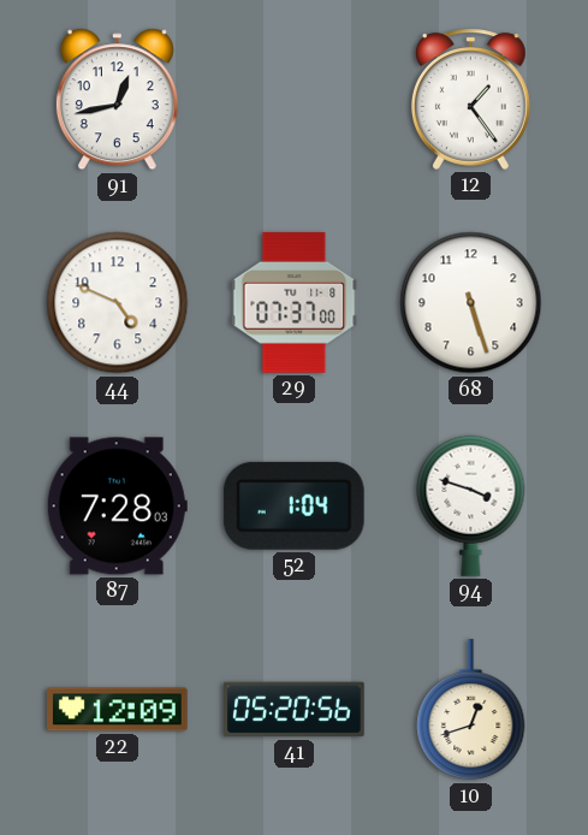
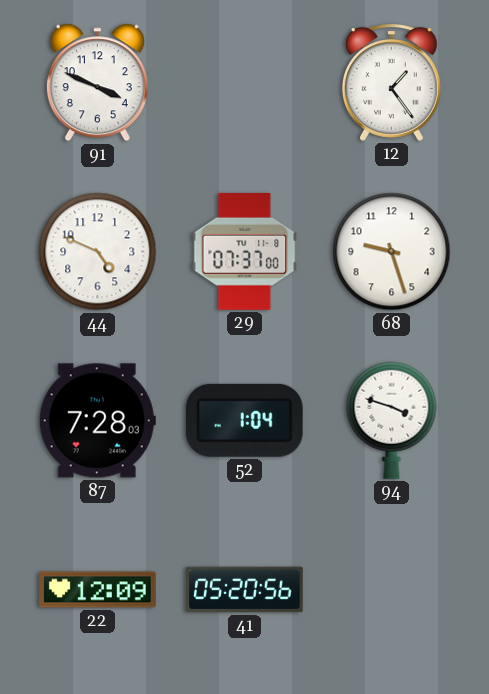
91: 12:43 -> 3:49 (97, 83)
68: 5:27 -> 9:27 (392, 252)
10: 12:42 -> none (471, 711)
